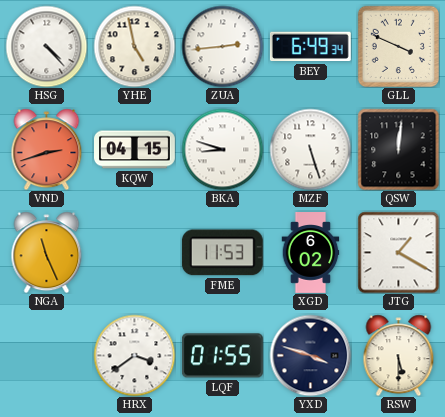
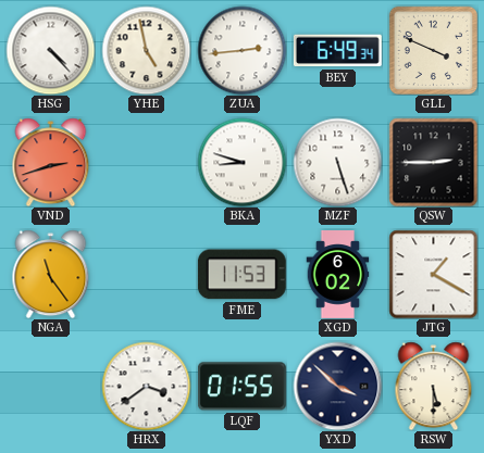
KQW: 04:15 -> none (135, 150)
QSW: 12:01 -> 2:45 (433, 162)
NGA: 11:26 -> 11:24 (51, 274)
YXD: 3:48 -> 3:52 (337, 386)
